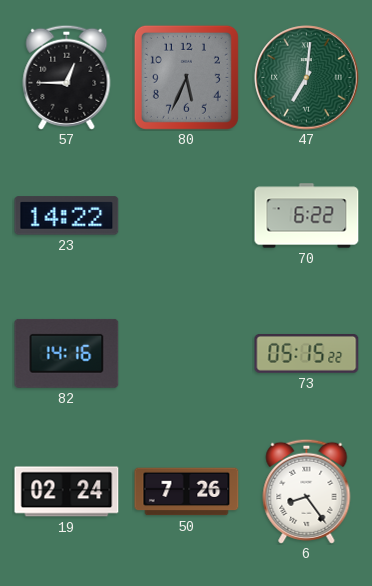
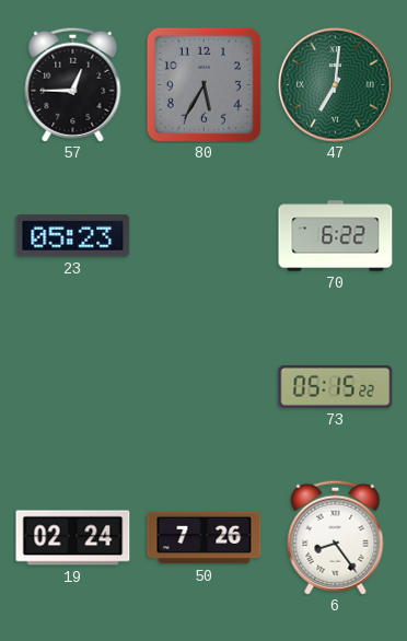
80: 5:34 -> 5:35 (203, 84)
23: 14:22 -> 05:23 (73, 236)
82: 14:16 -> none (67, 353)
